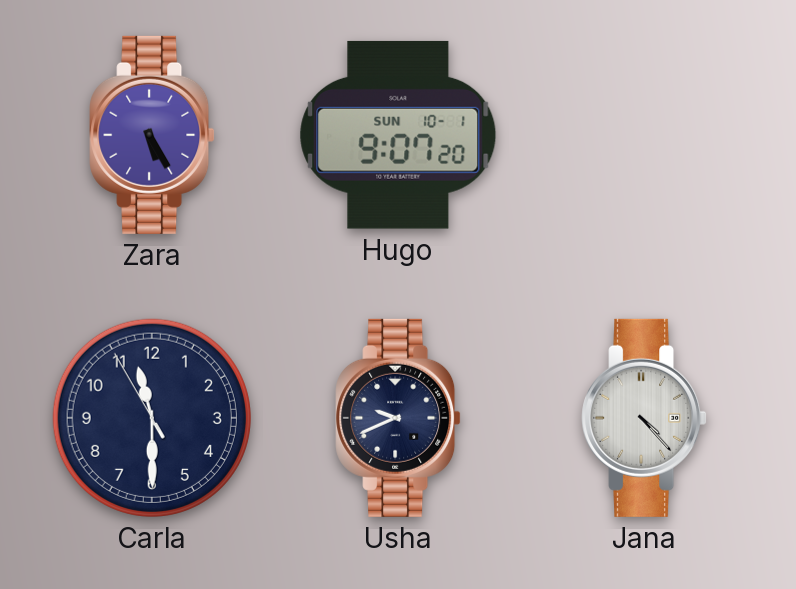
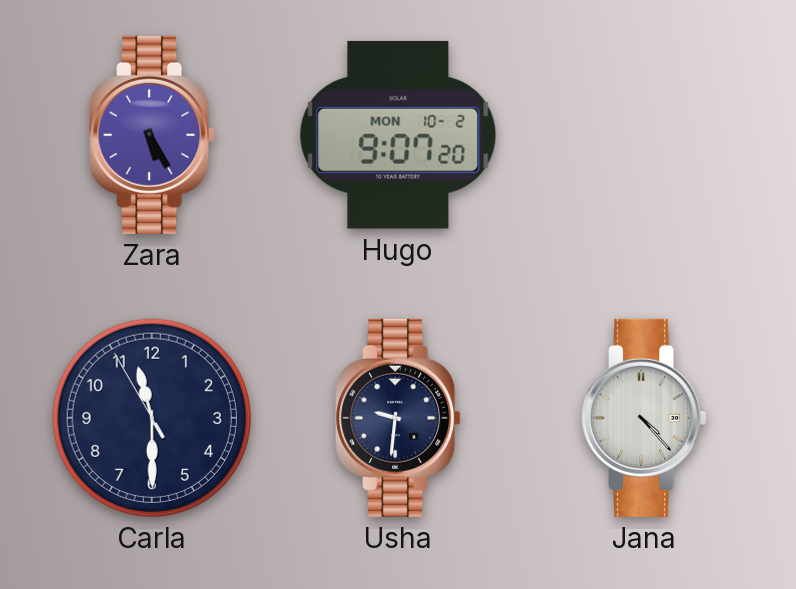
Hugo date: SUN 10-1 -> MON 10-2 (398, 135)
Usha: 9:41 -> 9:31 (398, 418)
